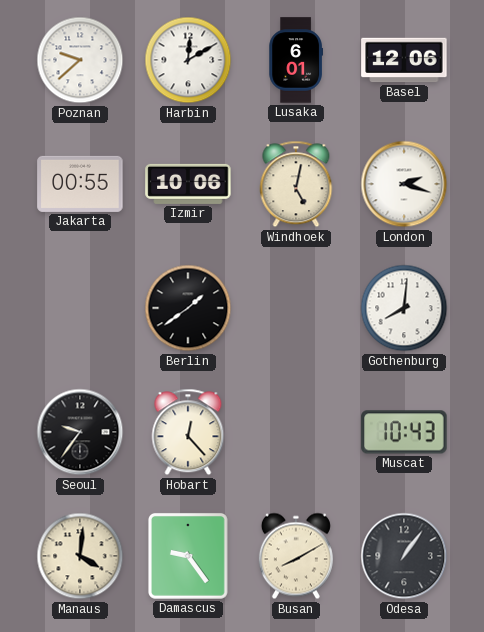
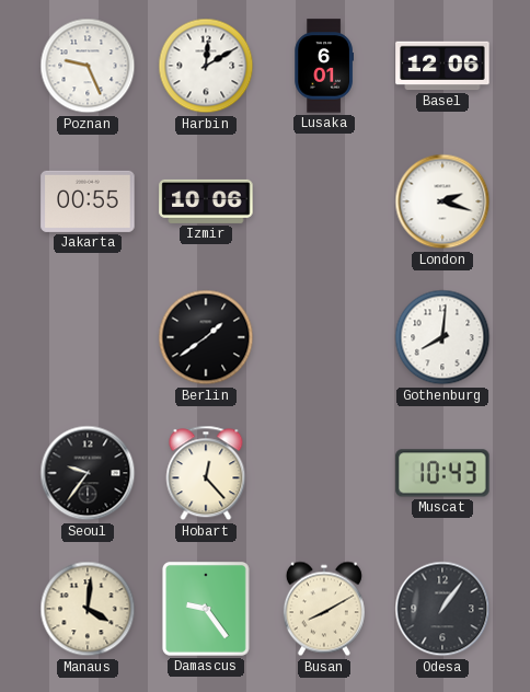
Poznan: 9:38 -> 9:26 (88, 66)
Windhoek: 5:02 -> none (296, 184)
